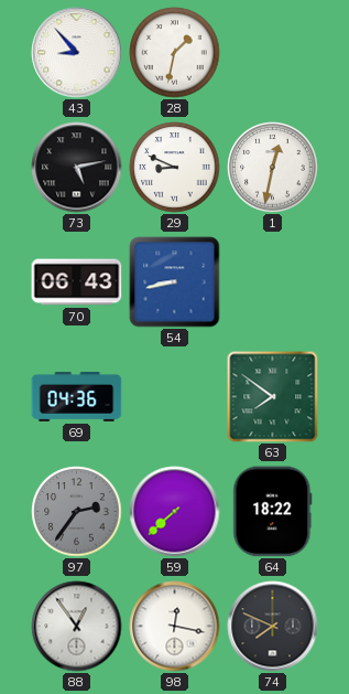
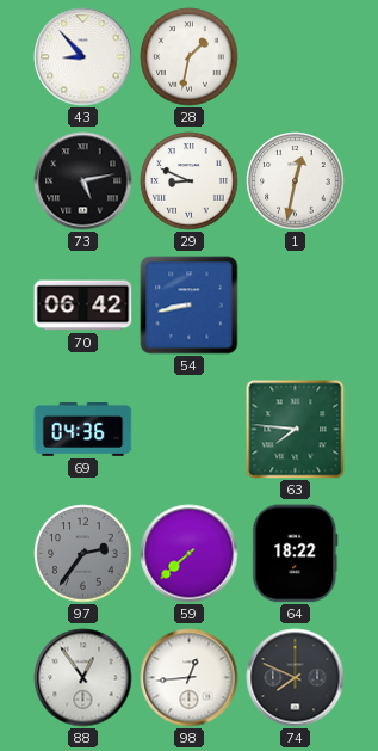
70: 06:43 -> 06:42 (83, 306)
63: 7:51 -> 7:46 (296, 430)
98: 12:17 -> 12:44 (190, 678)
